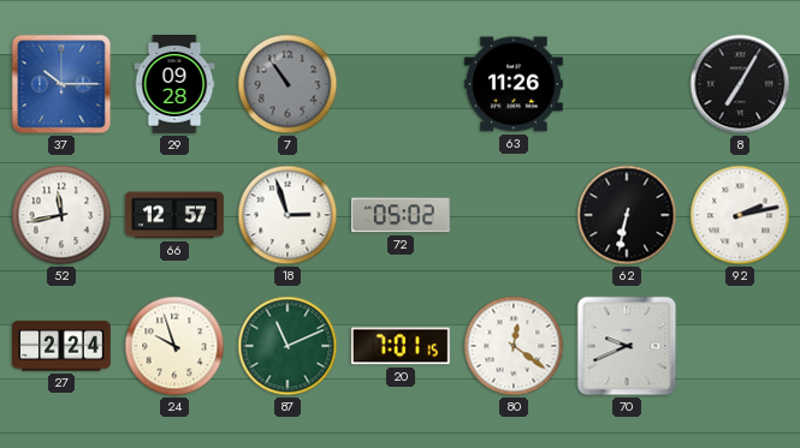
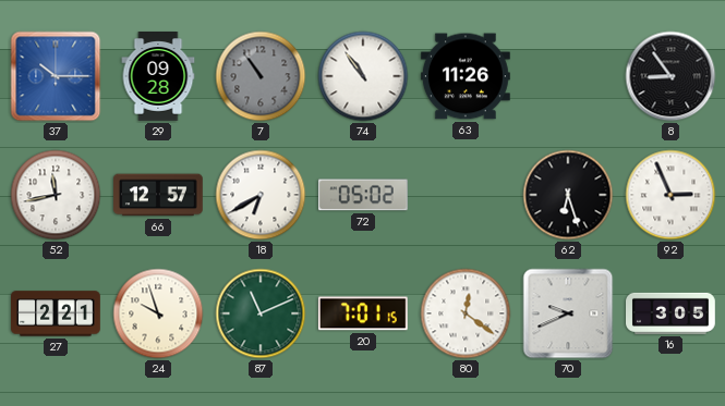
74: none -> 10:54 (363, 76)
8: 7:05 -> 8:54 (670, 76)
18: 2:57 -> 6:40 (261, 195)
62: 6:32 -> 6:27 (568, 195)
92: 2:13 -> 2:56 (670, 195)
27: 2:24 -> 2:21 (57, 313)
16: none -> 3:05 (672, 313)
